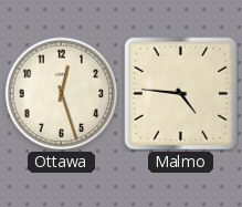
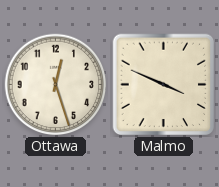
Malmo: 4:46 -> 3:49 (164, 85)
